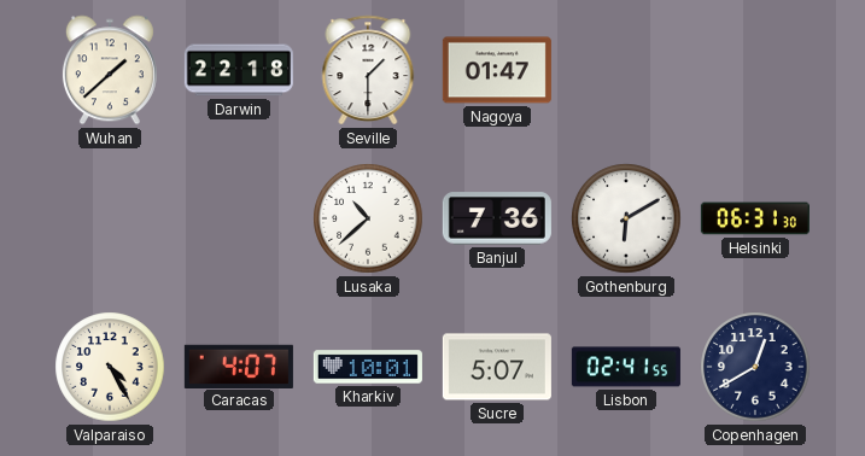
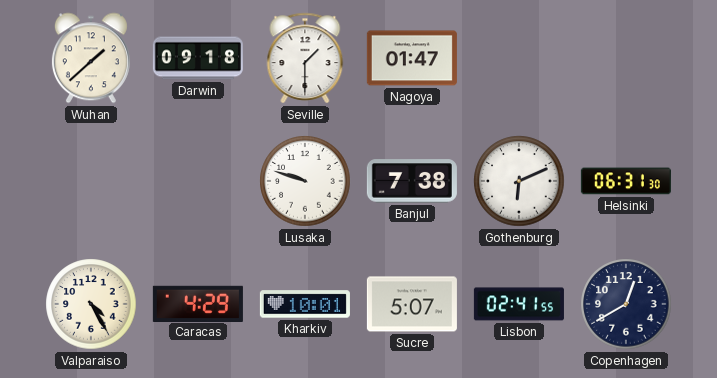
Darwin: 22:18 -> 09:18 (198, 58)
Lusaka: 10:38 -> 9:48 (305, 181)
Banjul: 7:36 -> 7:38 (412, 181)
Gothenburg: 6:10 -> 6:11 (519, 181)
Caracas: 4:07 -> 4:29 (198, 303)
